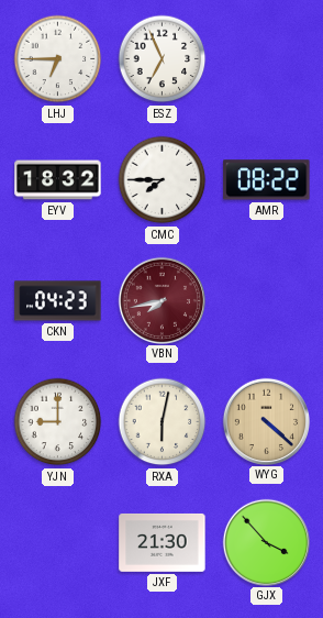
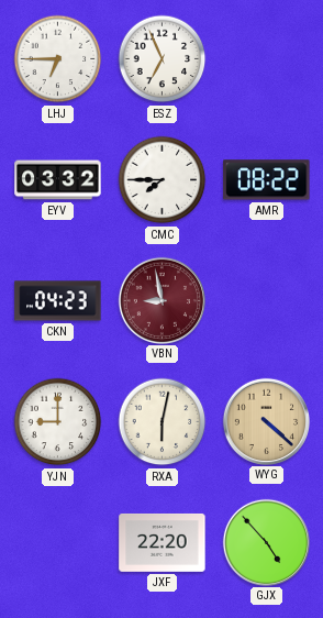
EYV: 18:32 -> 03:32 (58, 180)
VBN: 7:43 -> 8:58 (161, 300)
JXF: 21:30 -> 22:20 (163, 542)
GJX: 3:53 -> 4:53 (266, 542)
